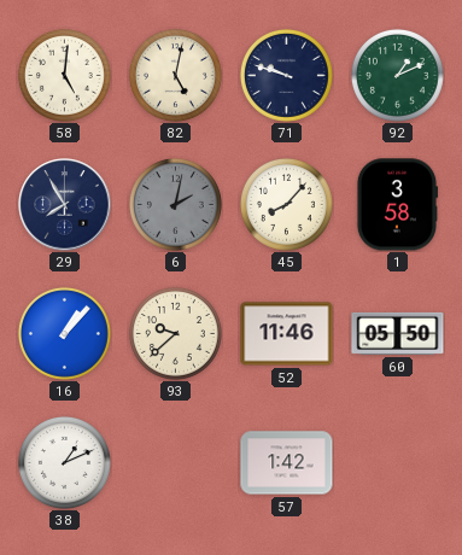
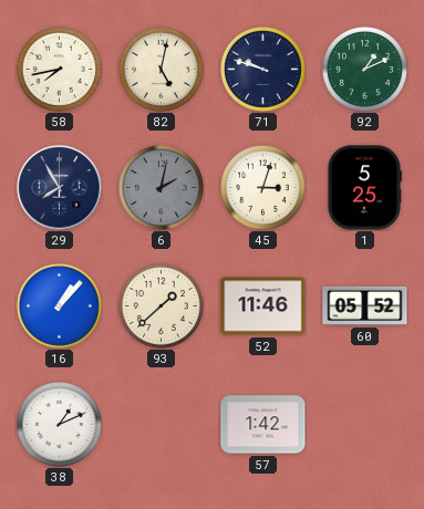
58: 5:01 -> 7:43 (59, 69)
45: 8:07 -> 3:03 (262, 187)
1: 3:58 -> 5:25 (363, 188)
93: 9:38 -> 1:38 (161, 305)
60: 05:50 -> 05:52 (365, 305)
